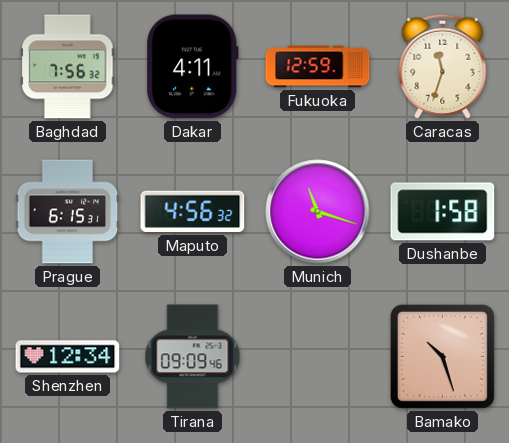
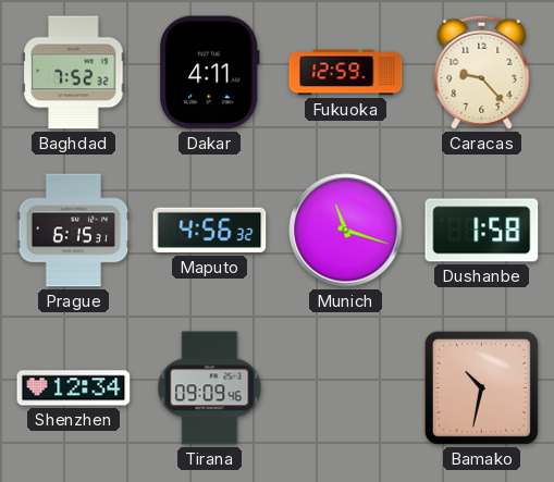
Baghdad: 7:56 -> 7:52 (74, 73)
Caracas: 11:33 -> 9:23 (482, 72)
Bamako: 10:27 -> 10:32 (481, 387)
